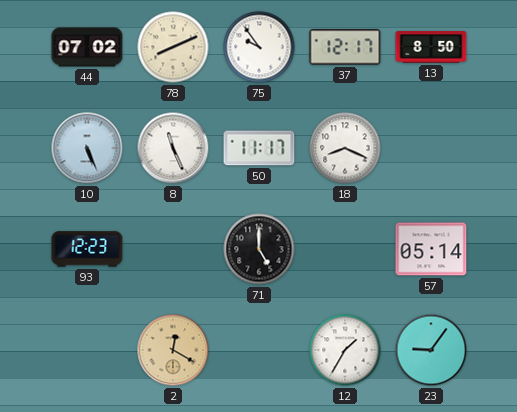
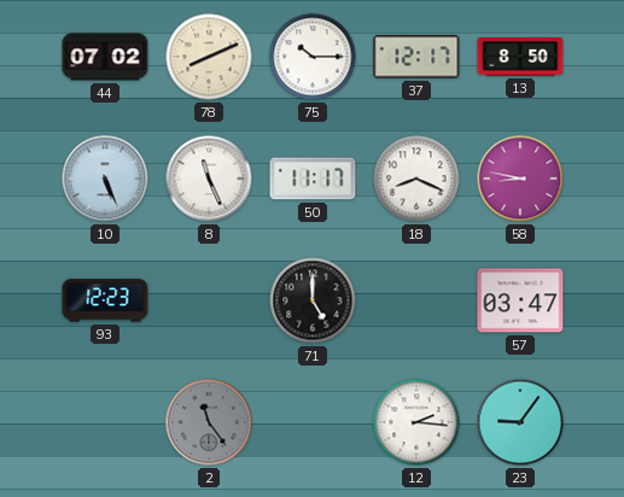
75: 9:54 -> 10:15 (313, 57)
58: none -> 8:47 (520, 179)
57: 05:14 -> 03:47 (520, 300)
2: 12:20 -> 11:24 (209, 422)
2 dial: champagne -> grey (209, 422)
12: 1:35 -> 2:16 (416, 422)
